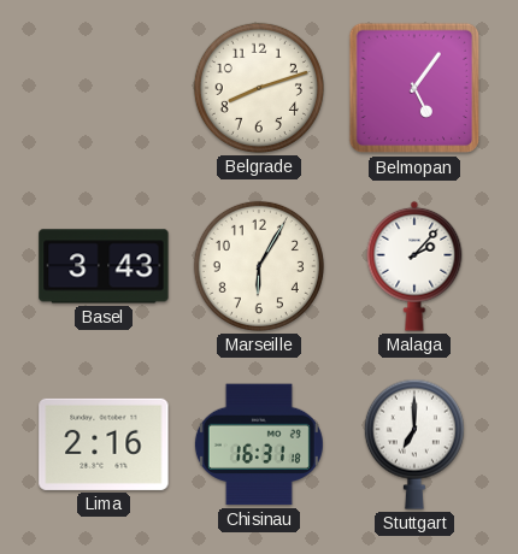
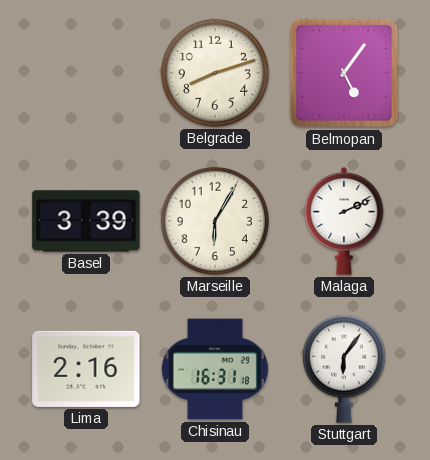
Basel: 3:43 -> 3:39 (86, 221)
Malaga: 2:07 -> 2:11 (344, 221)
Stuttgart: 7:00 -> 6:06 (344, 369)
